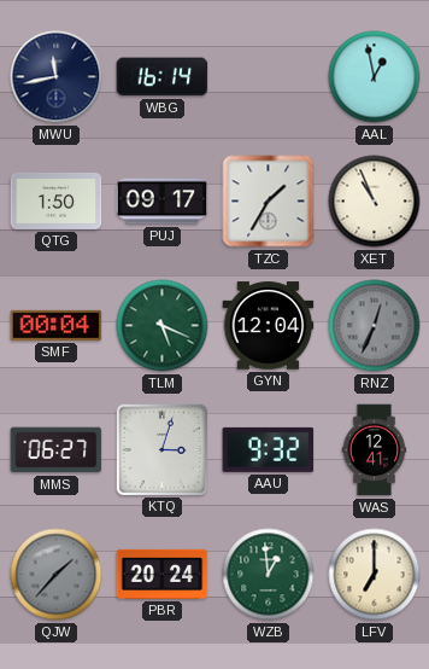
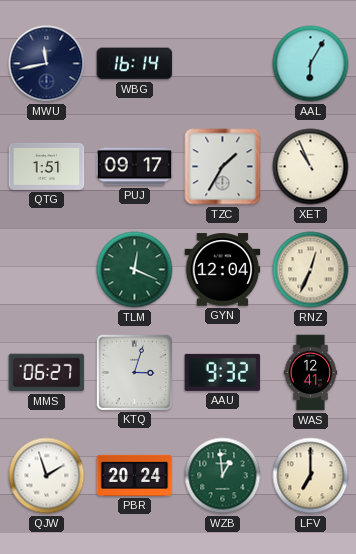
AAL: 12:58 -> 6:05 (311, 64)
QTG: 1:50 -> 1:51 (47, 166)
SMF: 00:04 -> none (57, 325)
TLM: 5:19 -> 12:19 (135, 270)
RNZ dial: grey -> cream (311, 270)
QJW: 1:37 -> 1:57 (47, 476)
QJW dial: grey -> white (47, 476)
